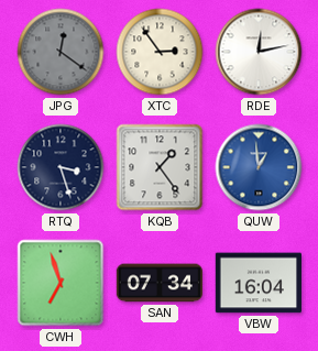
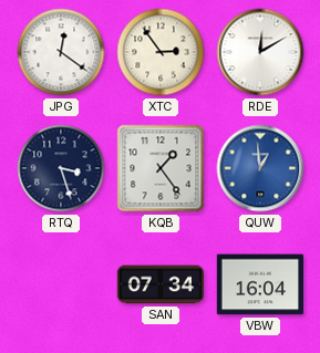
JPG dial: grey -> white (61, 52)
RDE: 12:13 -> 12:10 (260, 52)
CWH: 6:57 -> none (61, 283)
